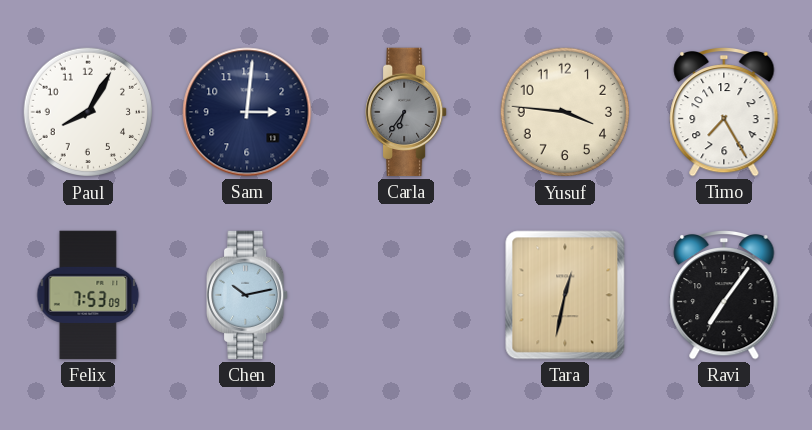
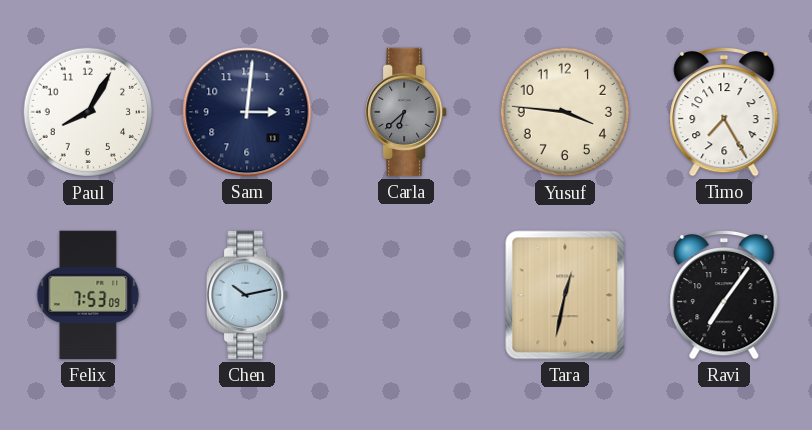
Carla: 6:36 -> 6:38 (406, 112)
